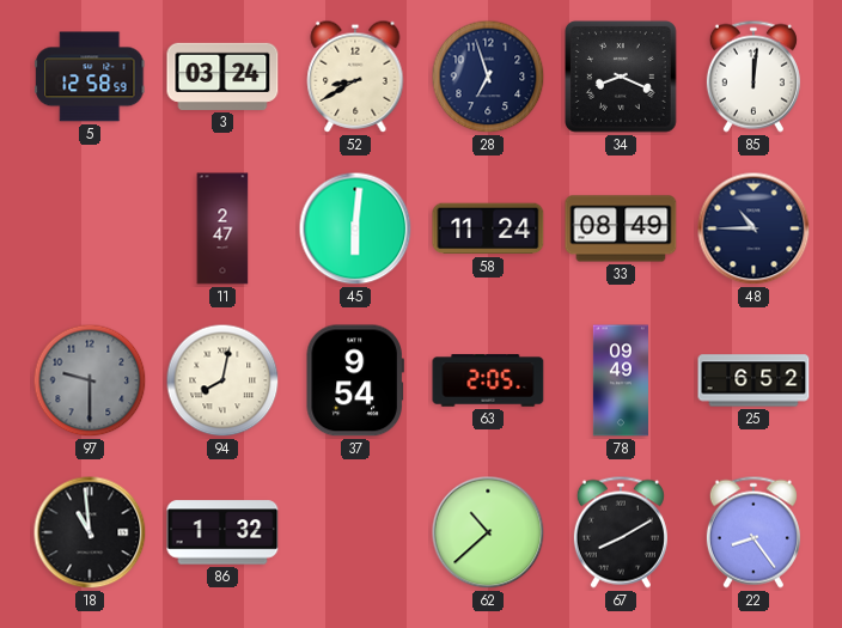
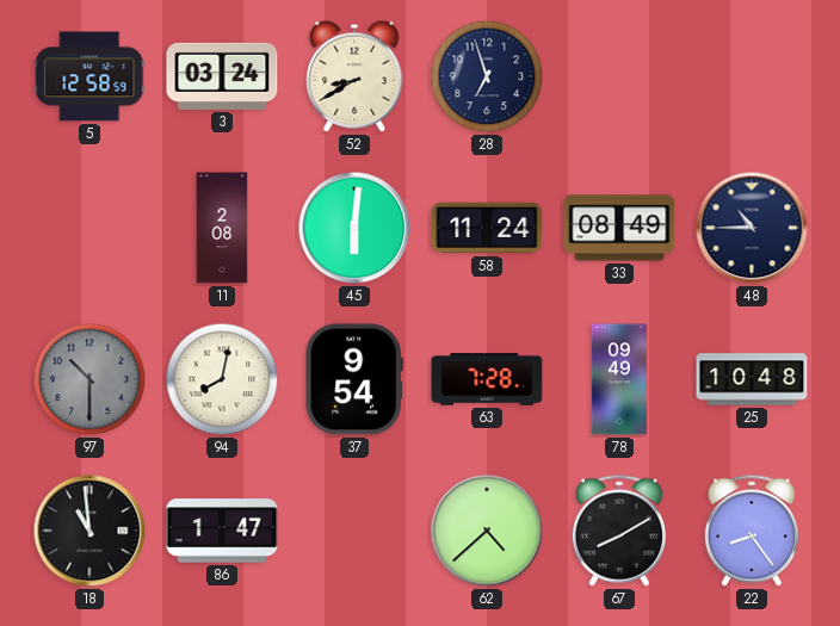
34: 8:19 -> none (622, 78)
85: 12:01 -> none (753, 77)
11: 2:47 -> 2:08 (222, 228)
97: 9:30 -> 10:30 (89, 379)
63: 2:05 -> 7:28 (487, 379)
25: 6:52 -> 10:48 (752, 379)
86: 1:32 -> 1:47 (222, 531)
62: 10:38 -> 4:38 (487, 531)
